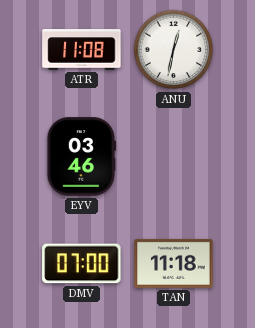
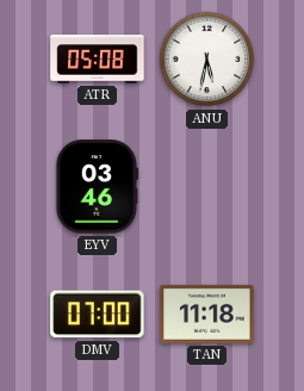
ATR: 11:08 -> 05:08 (98, 60)
ANU: 12:32 -> 5:32 (207, 60)
